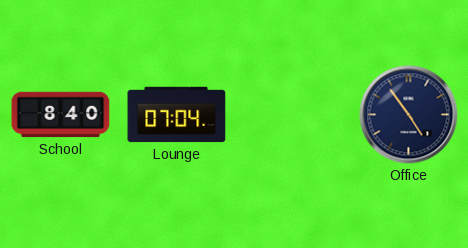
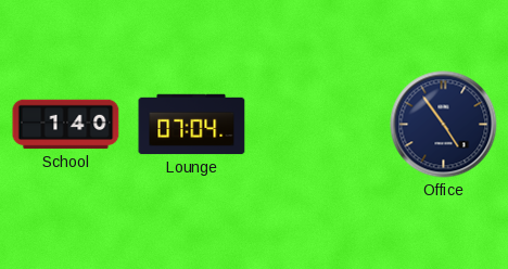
School: 8:40 -> 1:40 (66, 125)
